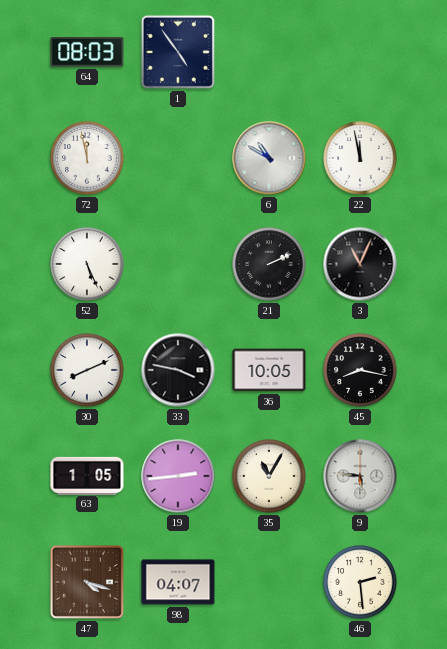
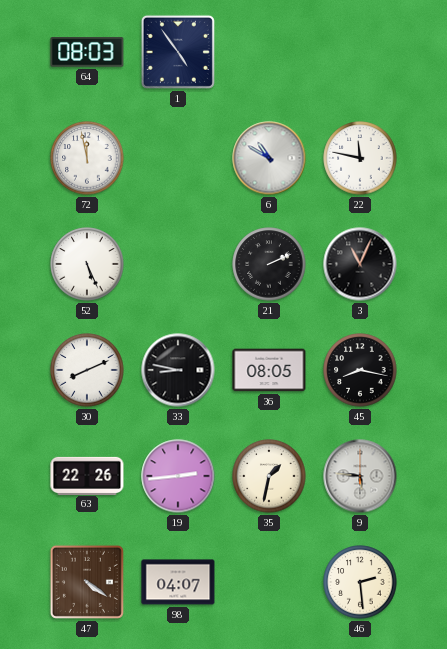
22: 11:58 -> 11:47 (360, 158)
33: 3:47 -> 8:47 (178, 370)
36: 10:05 -> 08:05 (269, 370)
63: 1:05 -> 22:26 (87, 475)
35: 11:05 -> 1:32 (269, 476)
47: 4:18 -> 4:21 (87, 582)
